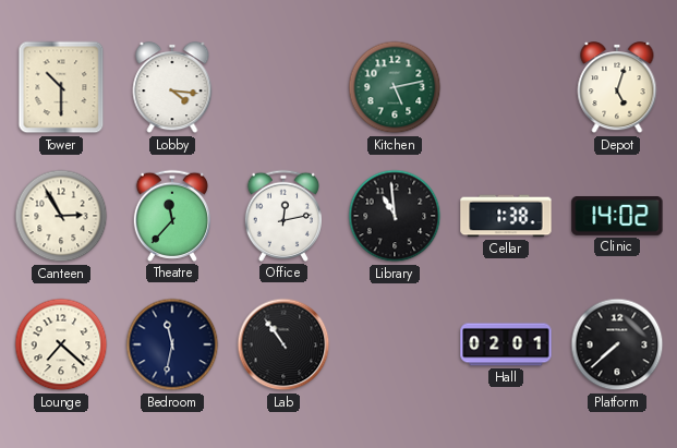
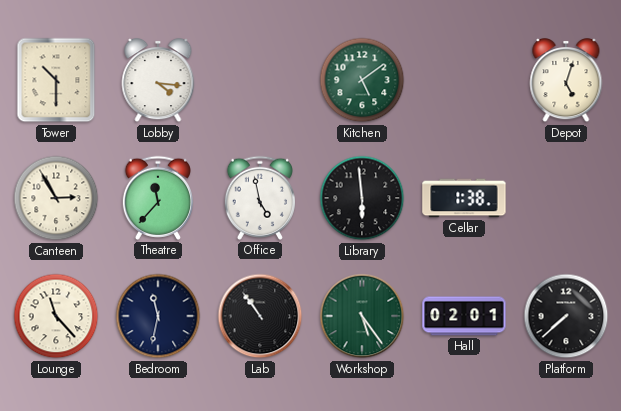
Kitchen: 5:13 -> 5:09 (362, 80)
Office: 12:13 -> 4:58 (259, 198)
Library: 10:59 -> 5:59 (362, 198)
Clinic: 14:02 -> none (617, 217)
Lounge: 7:22 -> 11:23 (56, 316)
Workshop: none -> 5:24 (362, 316)
